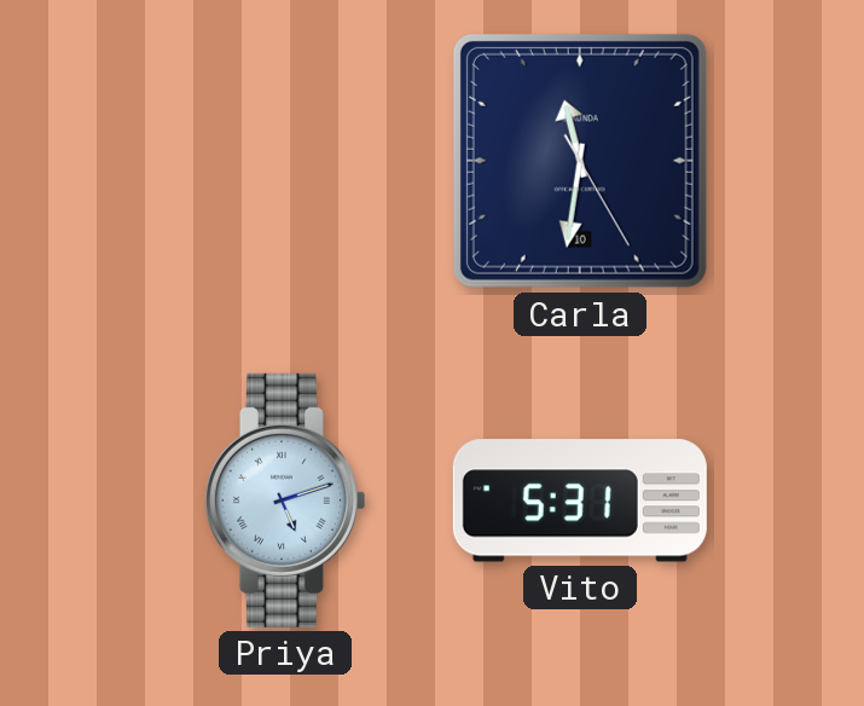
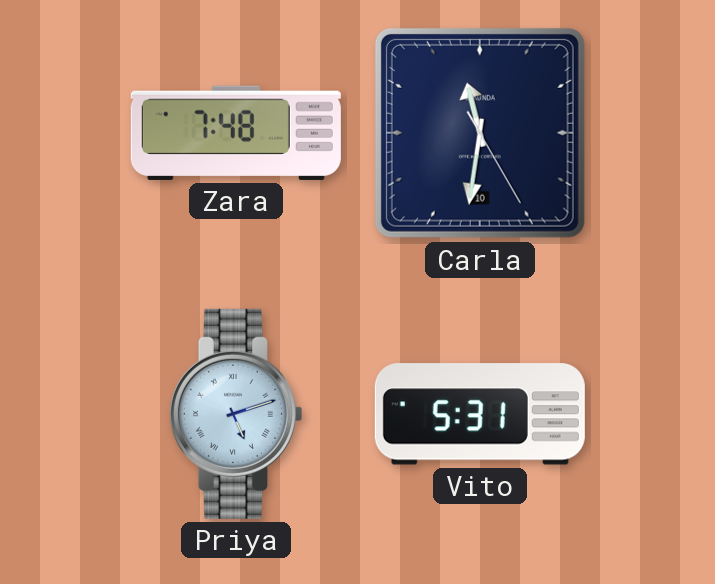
Zara: none -> 7:48 (236, 133)
